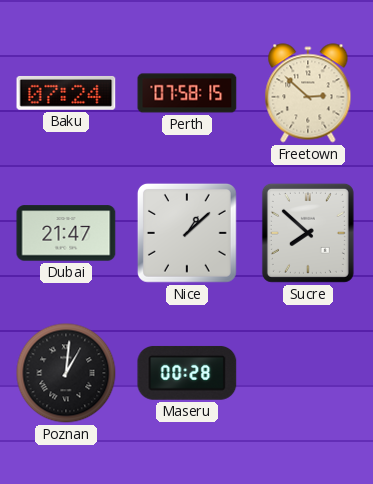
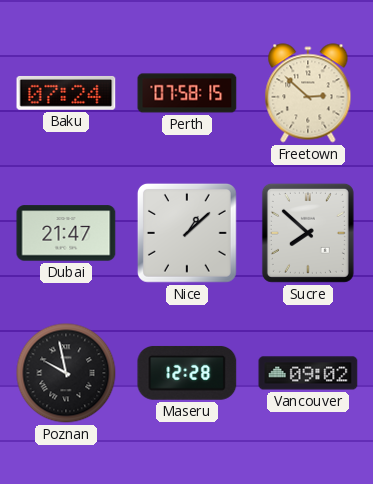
Poznan: 1:01 -> 9:58 (66, 373)
Maseru: 00:28 -> 12:28 (187, 373)
Vancouver: none -> 09:02 (308, 373)
